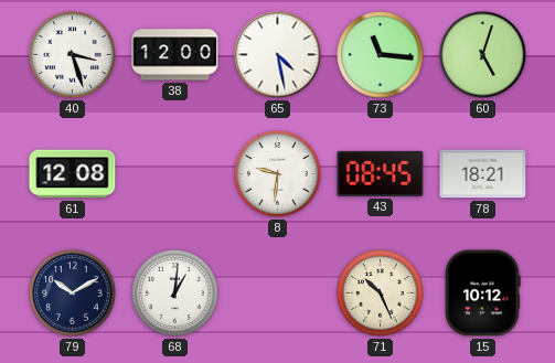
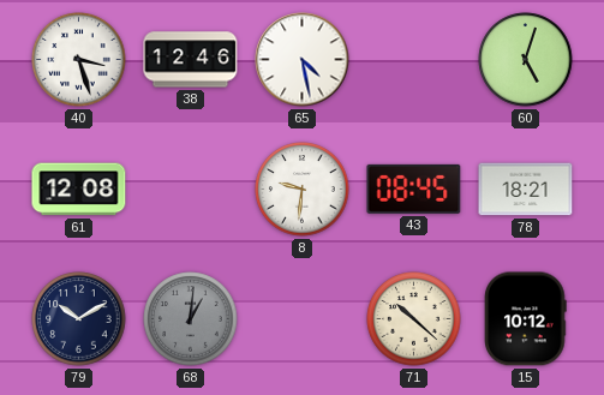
38: 12:00 -> 12:46 (191, 60)
73: 11:16 -> none (381, 55)
68 dial: white -> grey (191, 319)
71: 10:26 -> 10:22 (414, 319)
